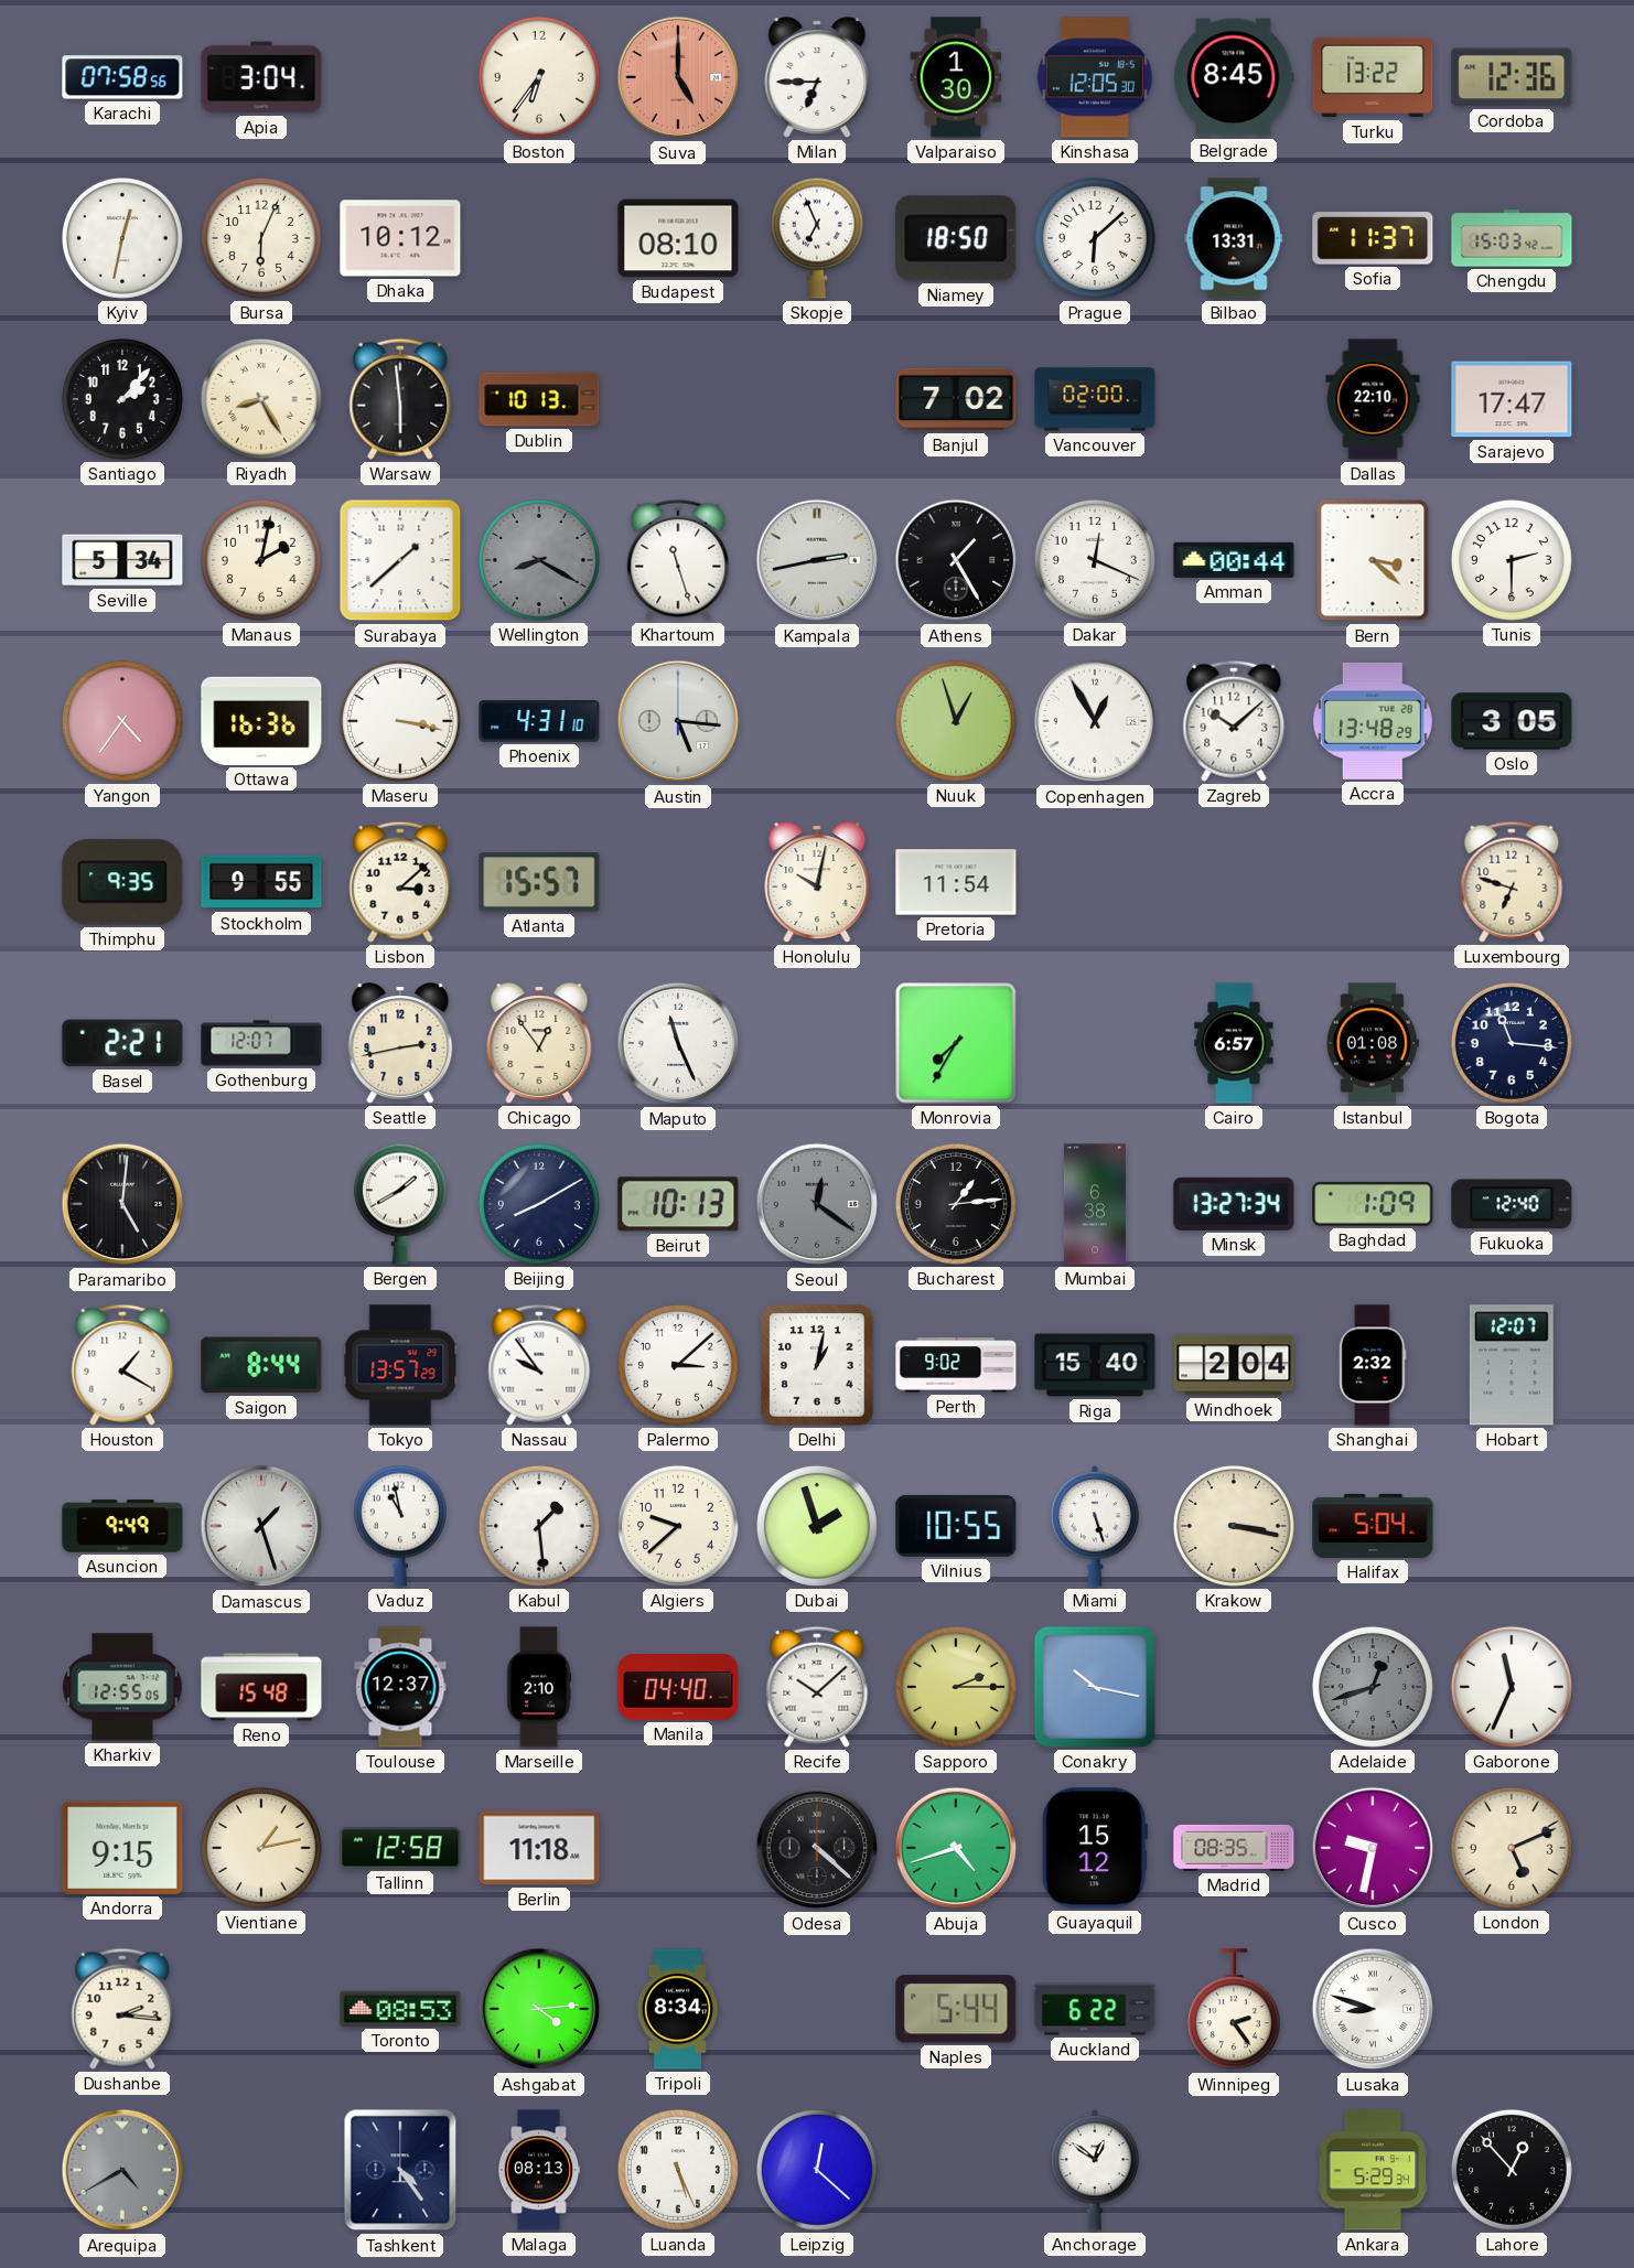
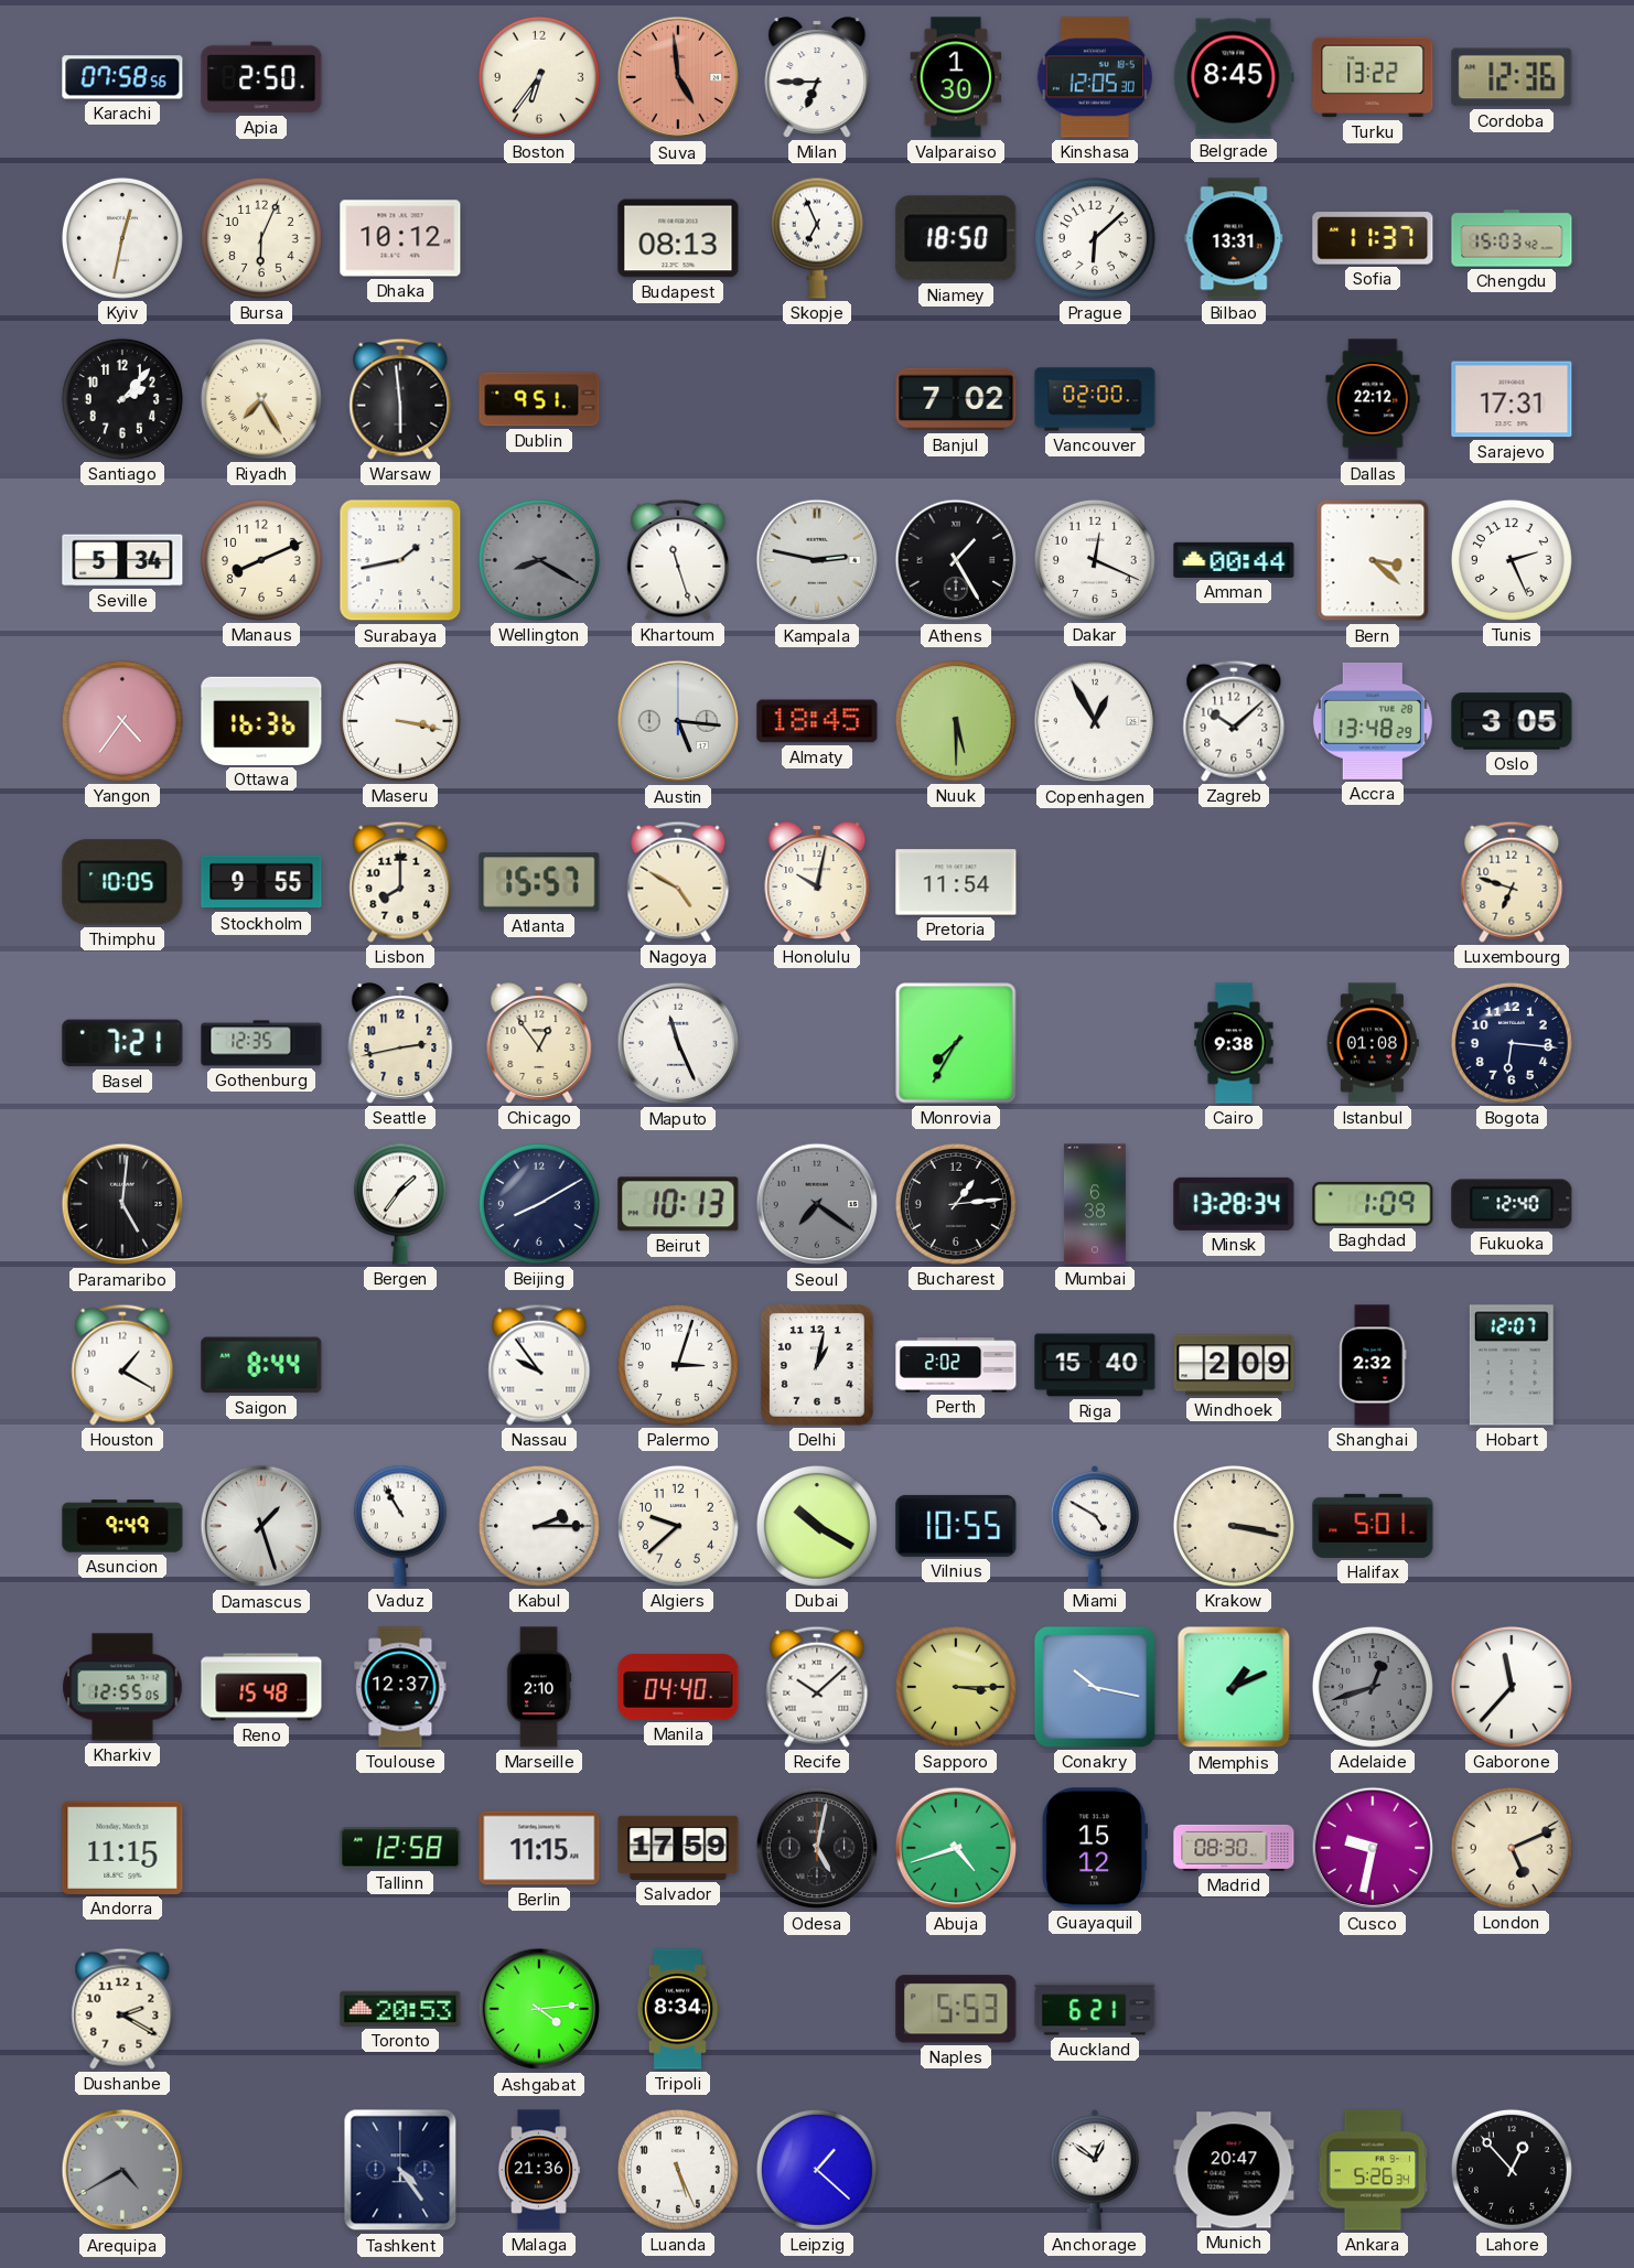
Apia: 3:04 -> 2:50 (261, 77)
Suva: 5:00 -> 4:59 (678, 77)
Budapest: 08:10 -> 08:13 (678, 238)
Riyadh: 8:25 -> 7:25 (261, 399)
Dublin: 10:13 -> 9:51 (539, 399)
Dallas: 22:10 -> 22:12 (1373, 399)
Sarajevo: 17:47 -> 17:31 (1512, 399)
Manaus: 2:02 -> 8:11 (261, 560)
Surabaya: 1:38 -> 1:43 (400, 560)
Kampala: 2:43 -> 2:47 (817, 560)
Tunis: 2:30 -> 2:26 (1512, 560)
Phoenix: 4:31 -> none (539, 721)
Almaty: none -> 18:45 (817, 721)
Nuuk: 12:57 -> 5:30 (956, 721)
Thimphu: 9:35 -> 10:05 (122, 882)
Lisbon: 3:08 -> 8:00 (400, 882)
Nagoya: none -> 4:50 (678, 882)
Basel: 2:21 -> 7:21 (122, 1043)
Gothenburg: 12:07 -> 12:35 (261, 1043)
Cairo: 6:57 -> 9:38 (1234, 1043)
Bogota: 11:16 -> 6:16 (1512, 1043)
Bergen: 1:40 -> 1:36 (400, 1204)
Seoul: 12:21 -> 7:21 (817, 1204)
Minsk: 13:27 -> 13:28 (1234, 1204)
Tokyo: 13:57 -> none (400, 1365)
Palermo: 3:08 -> 3:03 (678, 1365)
Perth: 9:02 -> 2:02 (956, 1365)
Windhoek: 2:04 -> 2:09 (1234, 1365)
Vaduz: 10:58 -> 10:55 (400, 1526)
Kabul: 1:29 -> 2:15 (539, 1526)
Dubai: 1:57 -> 10:20 (817, 1526)
Miami: 5:27 -> 4:50 (1095, 1526)
Halifax: 5:04 -> 5:01 (1373, 1526)
Sapporo: 2:15 -> 3:15 (956, 1687)
Memphis: none -> 1:11 (1234, 1687)
Gaborone: 11:34 -> 11:37 (1512, 1687)
Andorra: 9:15 -> 11:15 (122, 1848)
Vientiane: 1:13 -> none (261, 1848)
Berlin: 11:18 -> 11:15 (539, 1848)
Salvador: none -> 17:59 (678, 1848)
Odesa: 4:22 -> 5:02 (817, 1848)
Madrid: 08:35 -> 08:30 (1234, 1848)
Dushanbe: 2:16 -> 2:20 (122, 2009)
Toronto: 08:53 -> 20:53 (400, 2009)
Naples: 5:44 -> 5:53 (956, 2009)
Auckland: 6:22 -> 6:21 (1095, 2009)
Winnipeg: 2:24 -> none (1234, 2010)
Lusaka: 8:48 -> none (1373, 2009)
Malaga: 08:13 -> 21:36 (539, 2170)
Leipzig: 12:22 -> 1:22 (817, 2170)
Munich: none -> 20:47 (1234, 2170)
Ankara: 5:29 -> 5:26 (1373, 2170)
